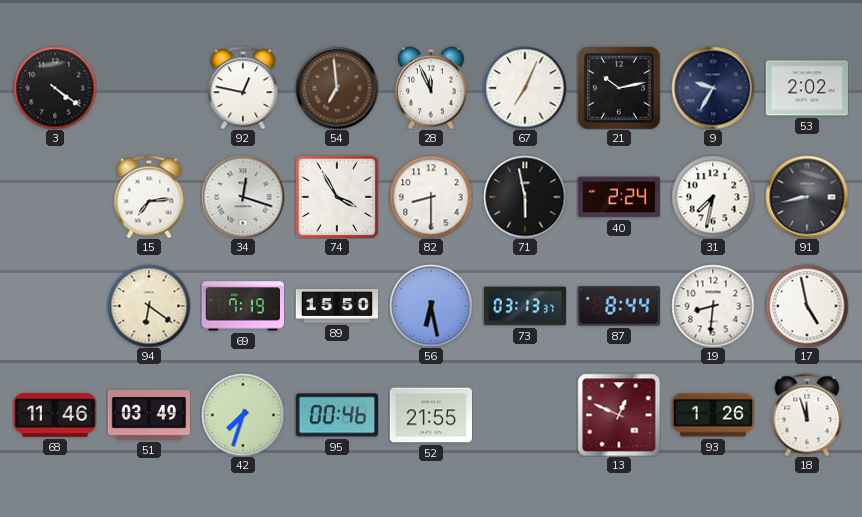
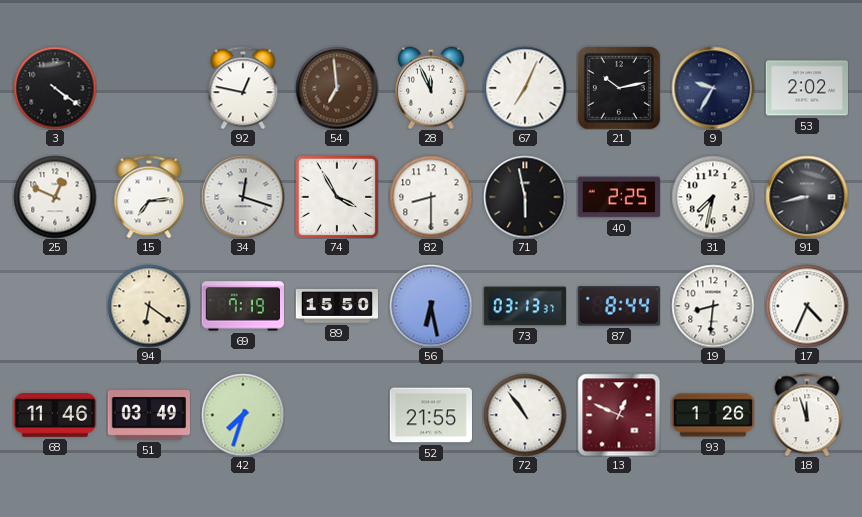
25: none -> 12:49 (55, 197)
40: 2:24 -> 2:25 (619, 197)
17: 4:58 -> 4:34 (807, 306)
95: 00:46 -> none (336, 415)
72: none -> 10:54 (525, 415)
